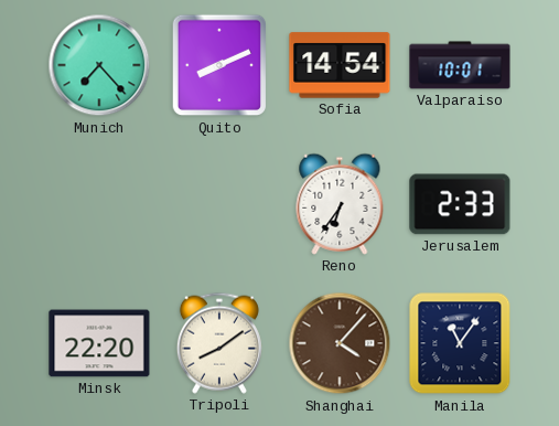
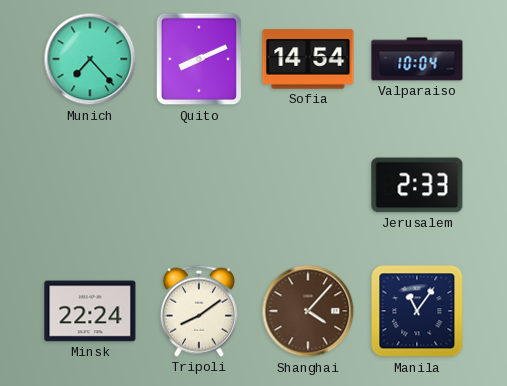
Valparaiso: 10:01 -> 10:04 (417, 59)
Reno: 6:36 -> none (340, 204)
Minsk: 22:20 -> 22:24 (90, 311)
